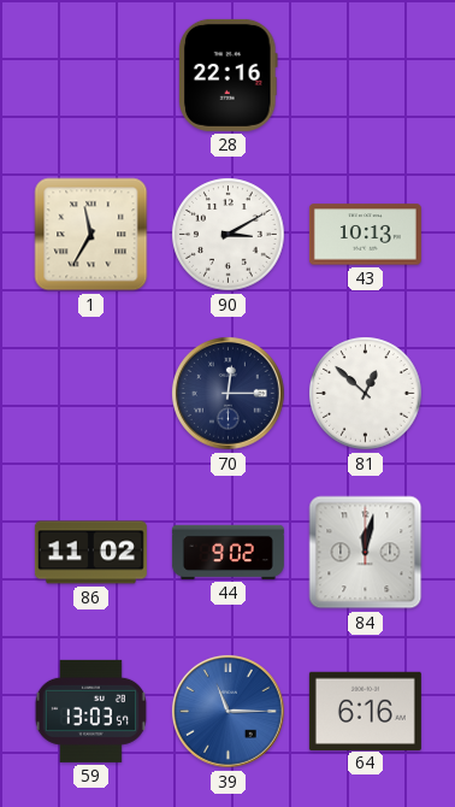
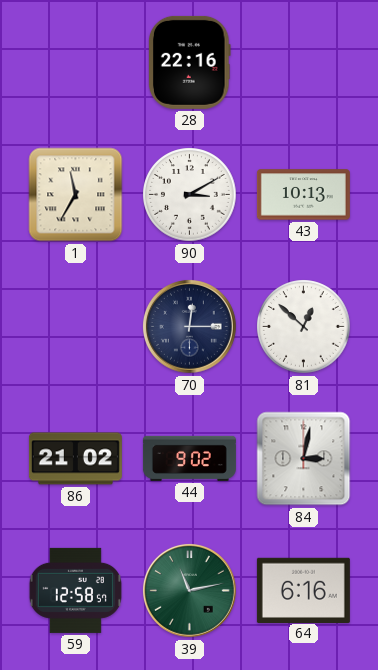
86: 11:02 -> 21:02 (75, 459)
84: 12:02 -> 3:02 (304, 459)
59: 13:03 -> 12:58 (75, 590)
39: 11:15 -> 11:13 (189, 590)
39 dial: blue -> green (189, 590)
